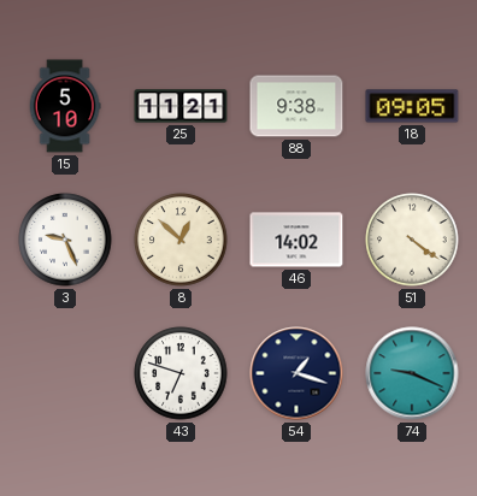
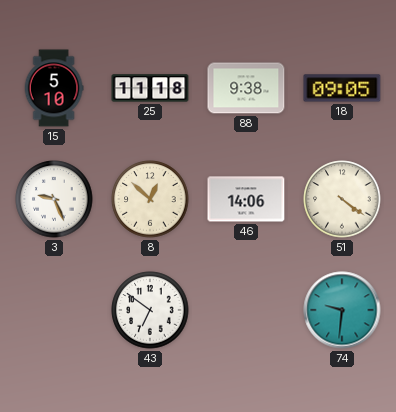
25: 11:21 -> 11:18 (150, 88)
46: 14:02 -> 14:06 (246, 199)
43: 6:48 -> 6:51 (150, 310)
54: 1:18 -> none (296, 373)
74: 9:19 -> 9:31 (342, 310)
